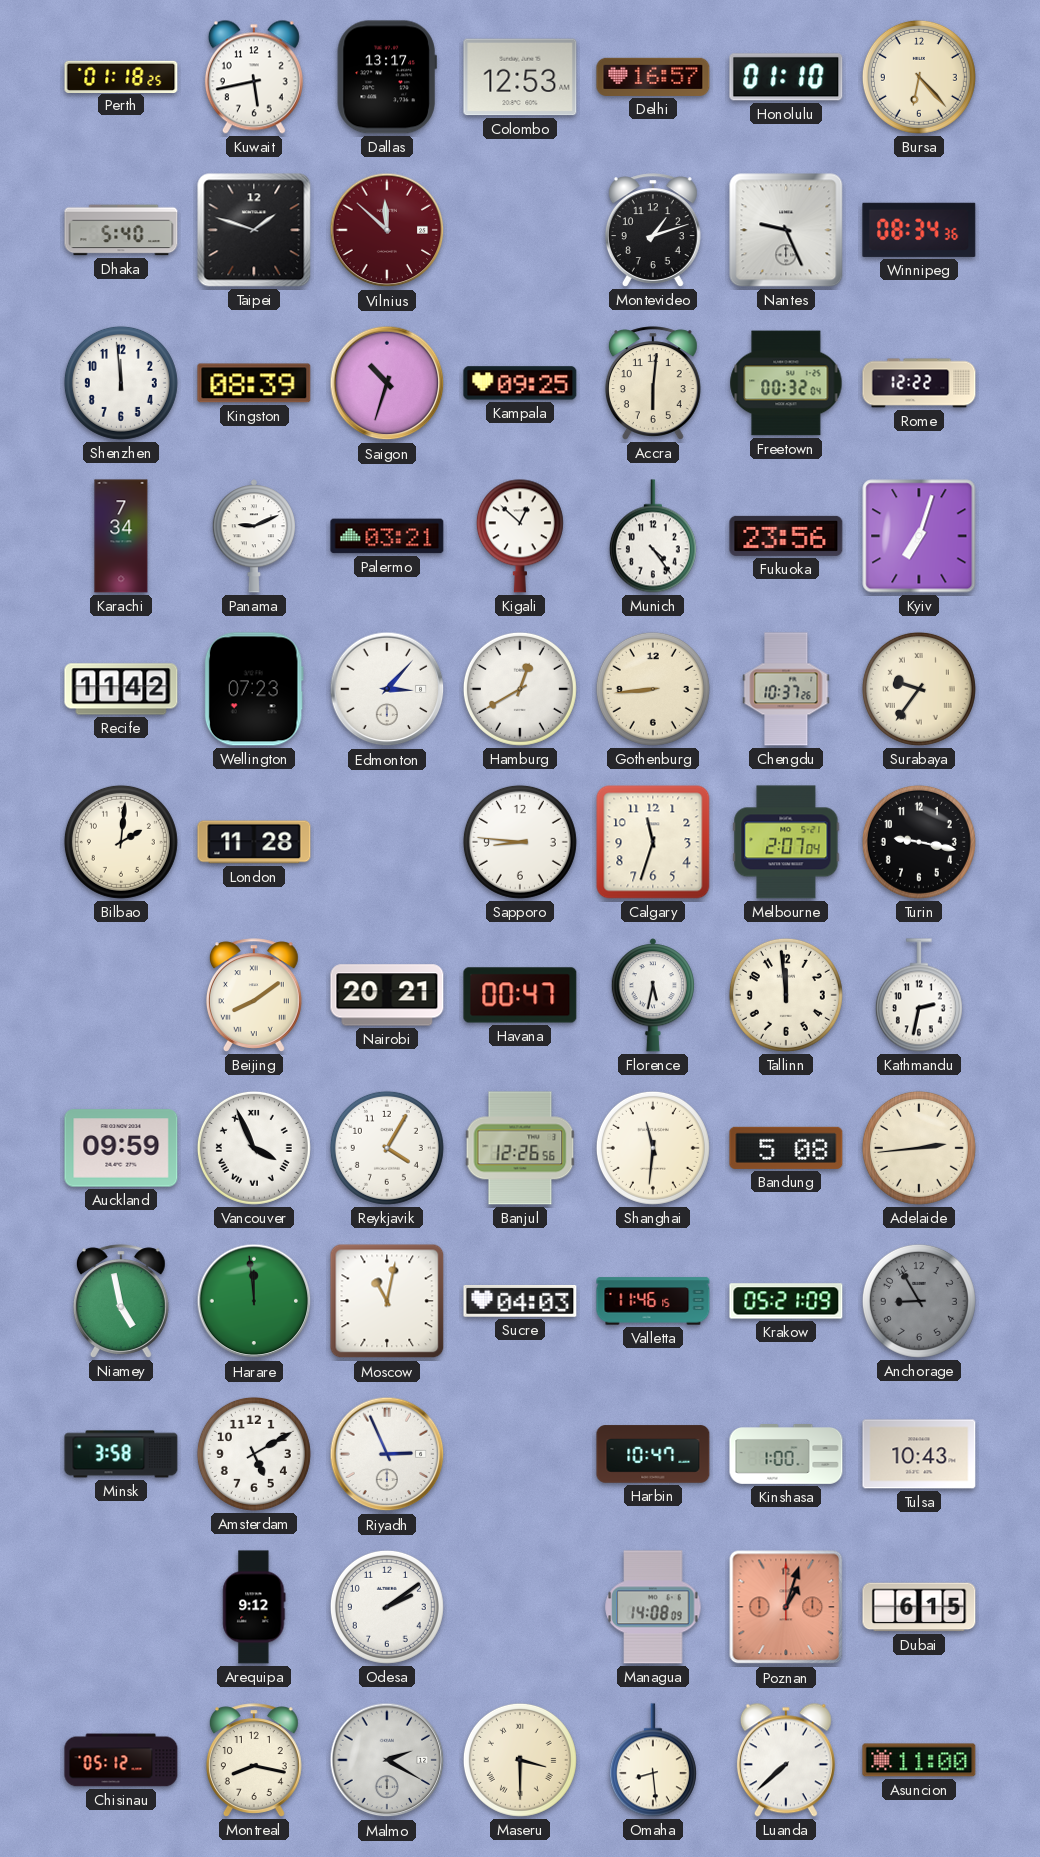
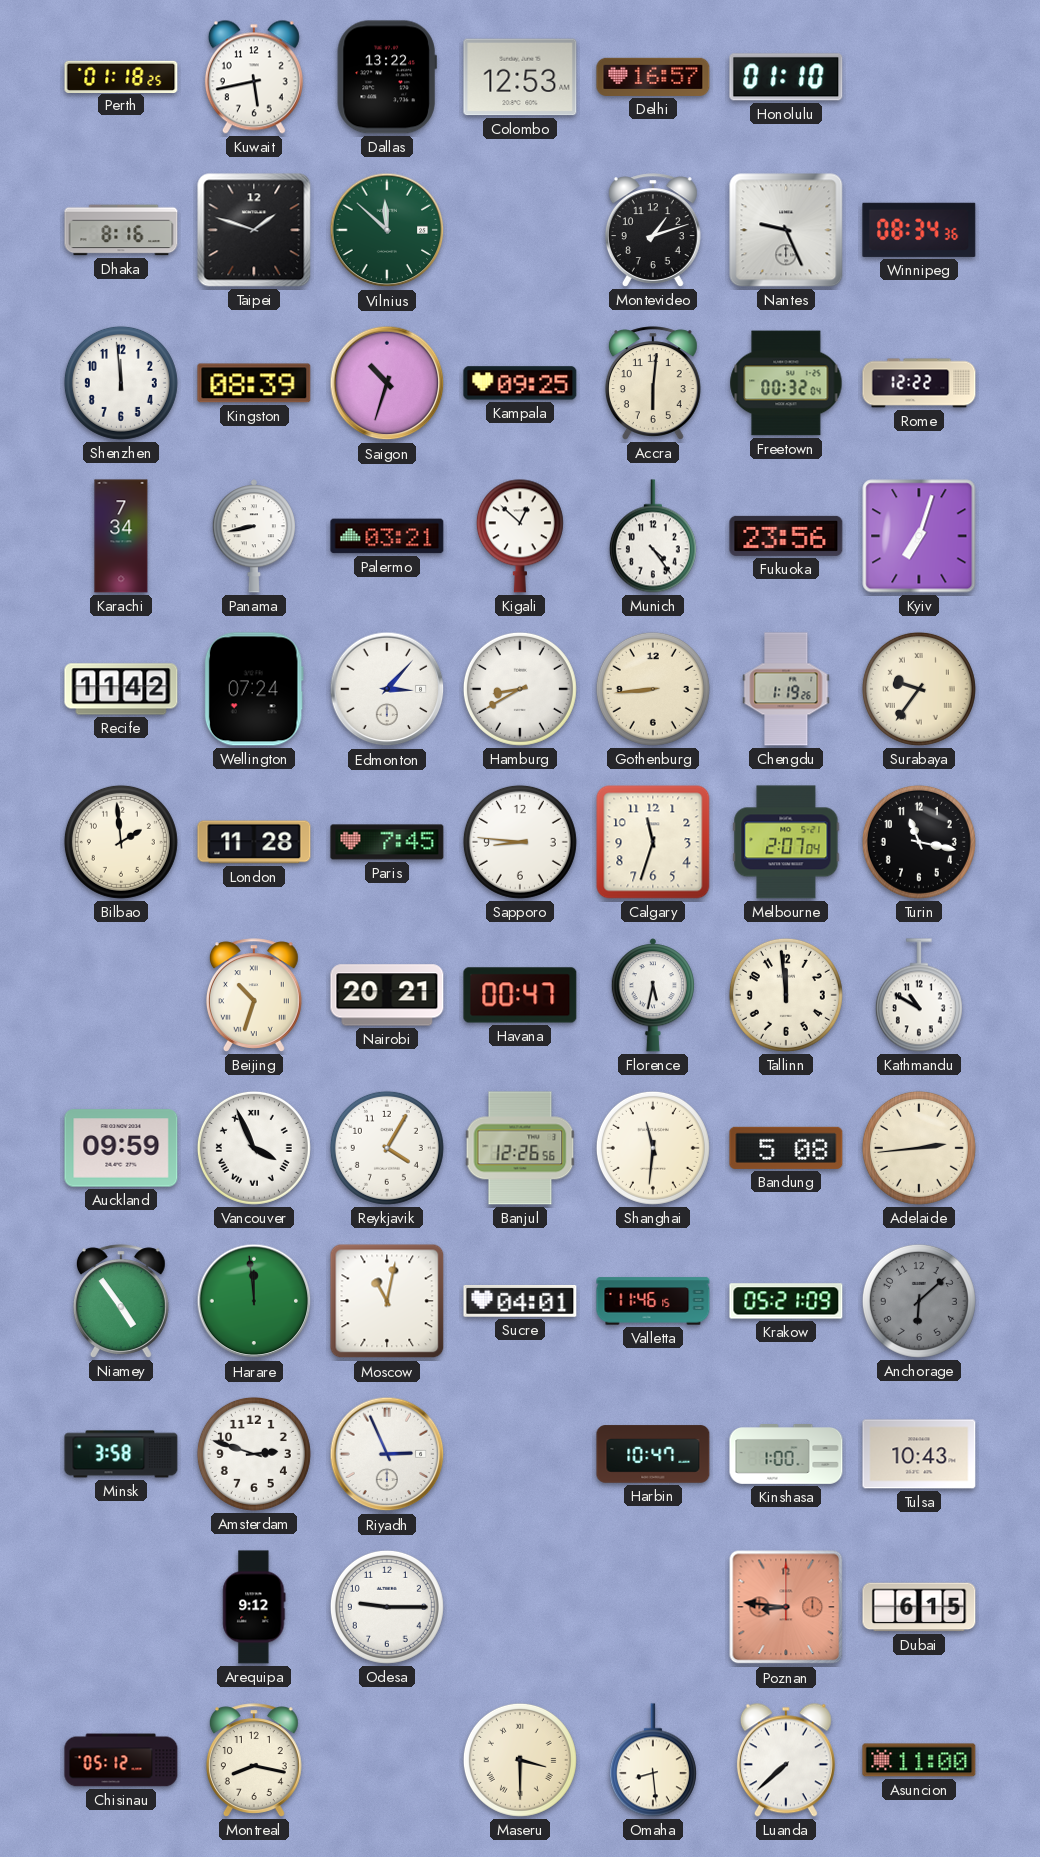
Dallas: 13:17 -> 13:22 (387, 77)
Bursa: 6:23 -> none (919, 77)
Dhaka: 5:40 -> 8:16 (121, 230)
Vilnius dial: burgundy -> green (387, 230)
Panama: 9:11 -> 8:43 (254, 536)
Wellington: 07:23 -> 07:24 (254, 689)
Hamburg: 12:40 -> 8:40 (520, 689)
Chengdu: 10:37 -> 1:19 (786, 689)
Bilbao: 2:01 -> 1:59 (121, 842)
Paris: none -> 7:45 (387, 842)
Turin: 9:17 -> 11:17 (919, 842)
Beijing: 8:09 -> 10:33 (254, 995)
Kathmandu: 2:32 -> 10:50 (919, 995)
Niamey: 4:58 -> 4:54 (121, 1301)
Sucre: 04:03 -> 04:01 (520, 1302)
Anchorage: 8:55 -> 6:08 (919, 1301)
Amsterdam: 5:10 -> 2:48 (254, 1454)
Odesa: 2:09 -> 9:15 (387, 1607)
Managua: 14:08 -> none (653, 1607)
Poznan: 1:03 -> 8:46 (786, 1607)
Malmo: 2:20 -> none (387, 1760)
